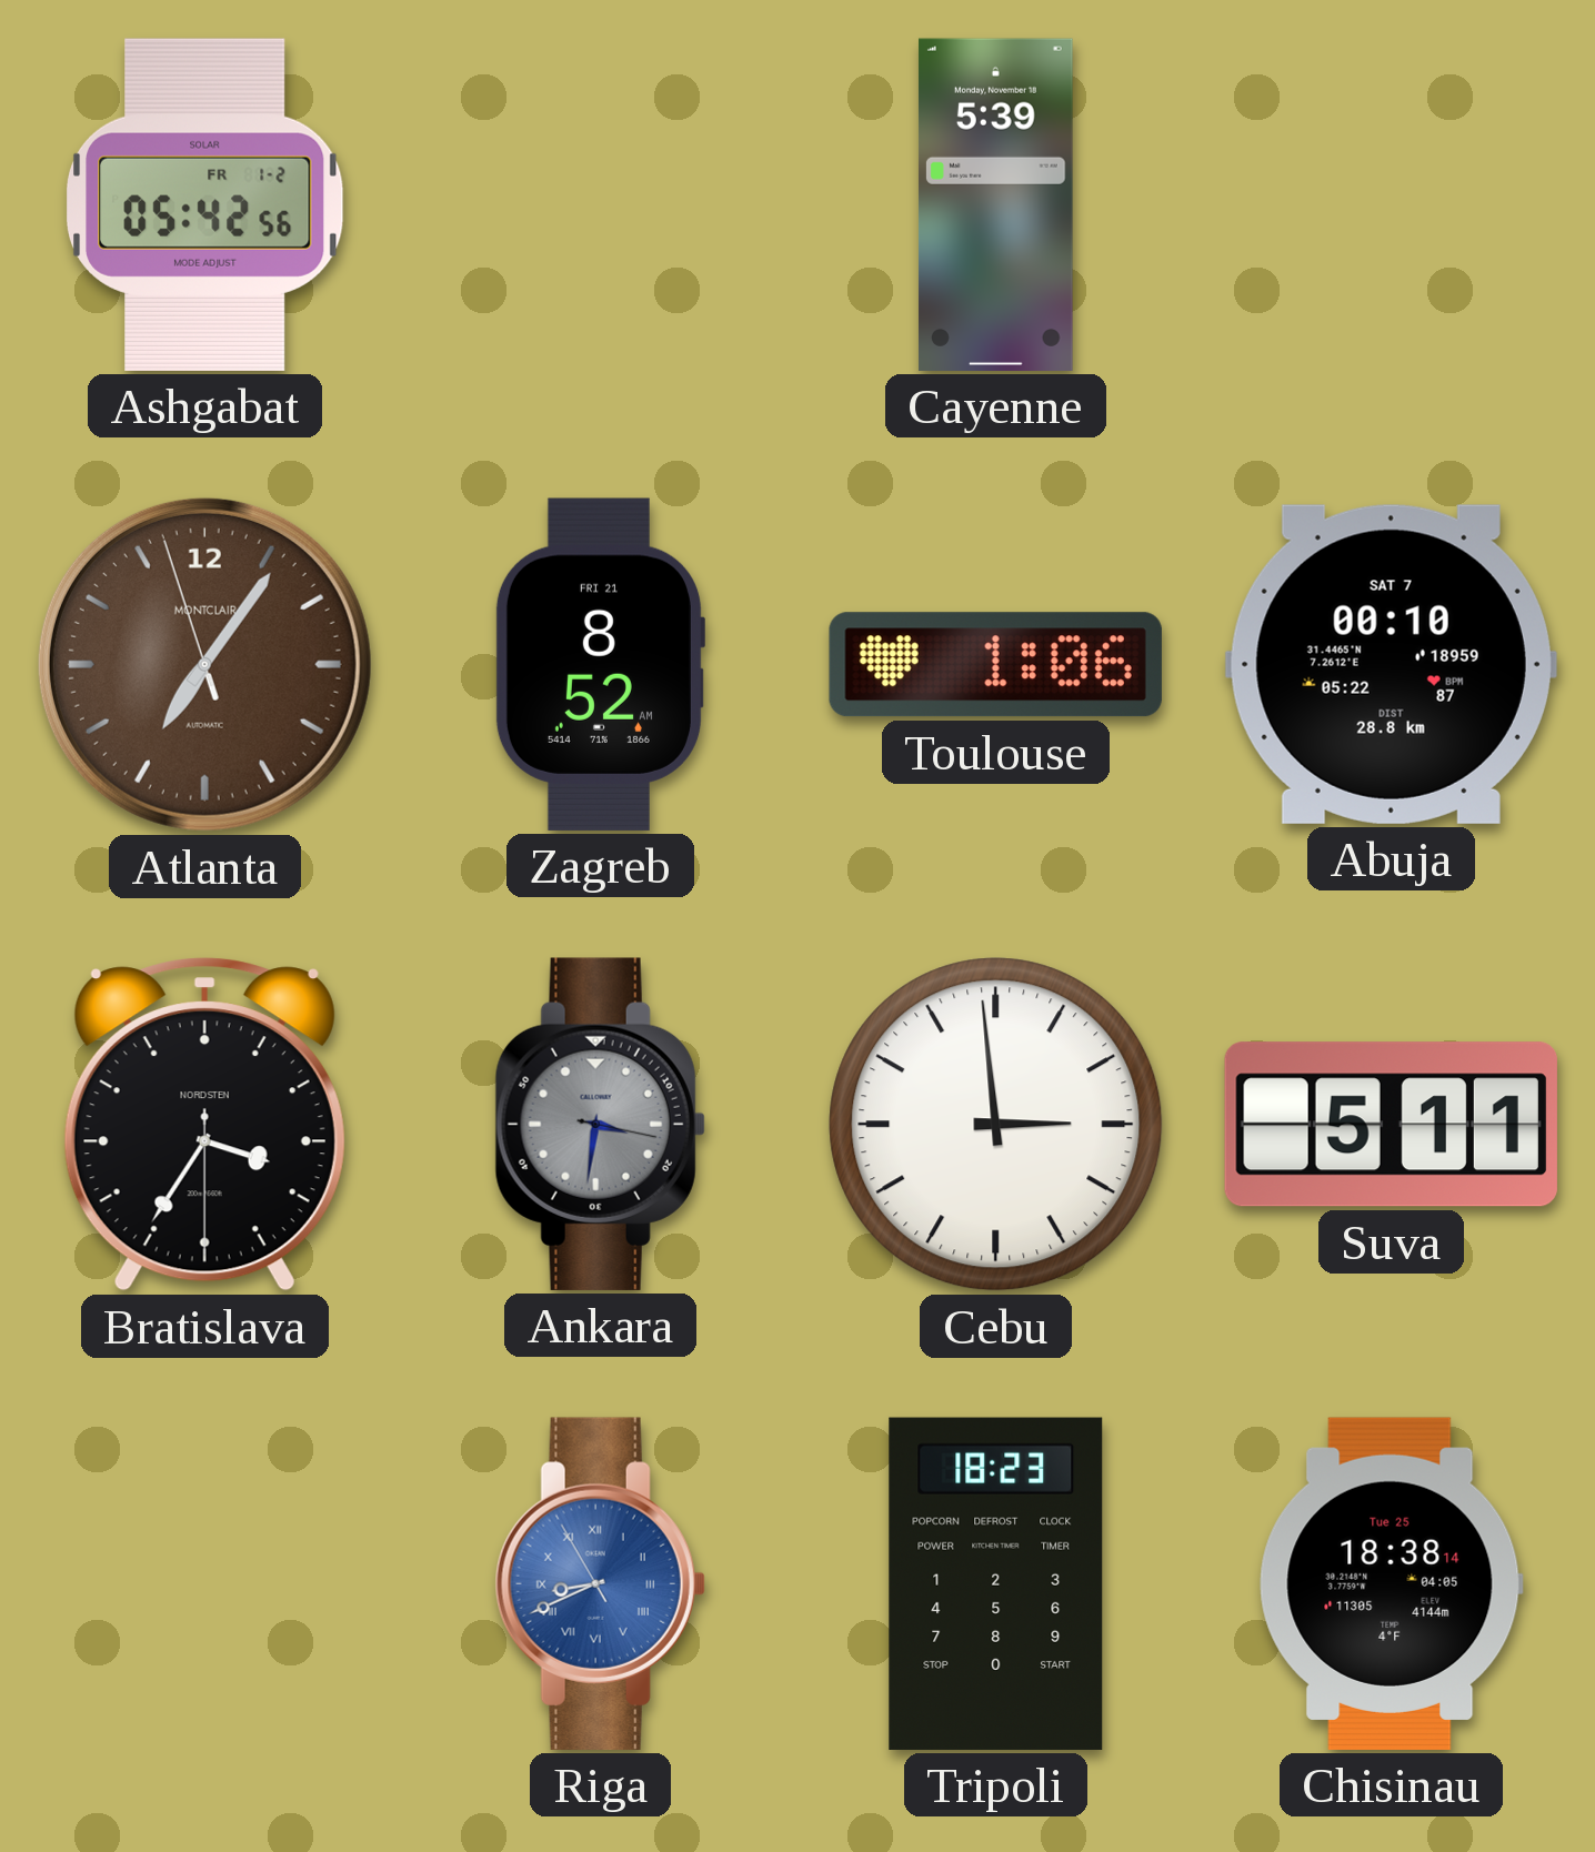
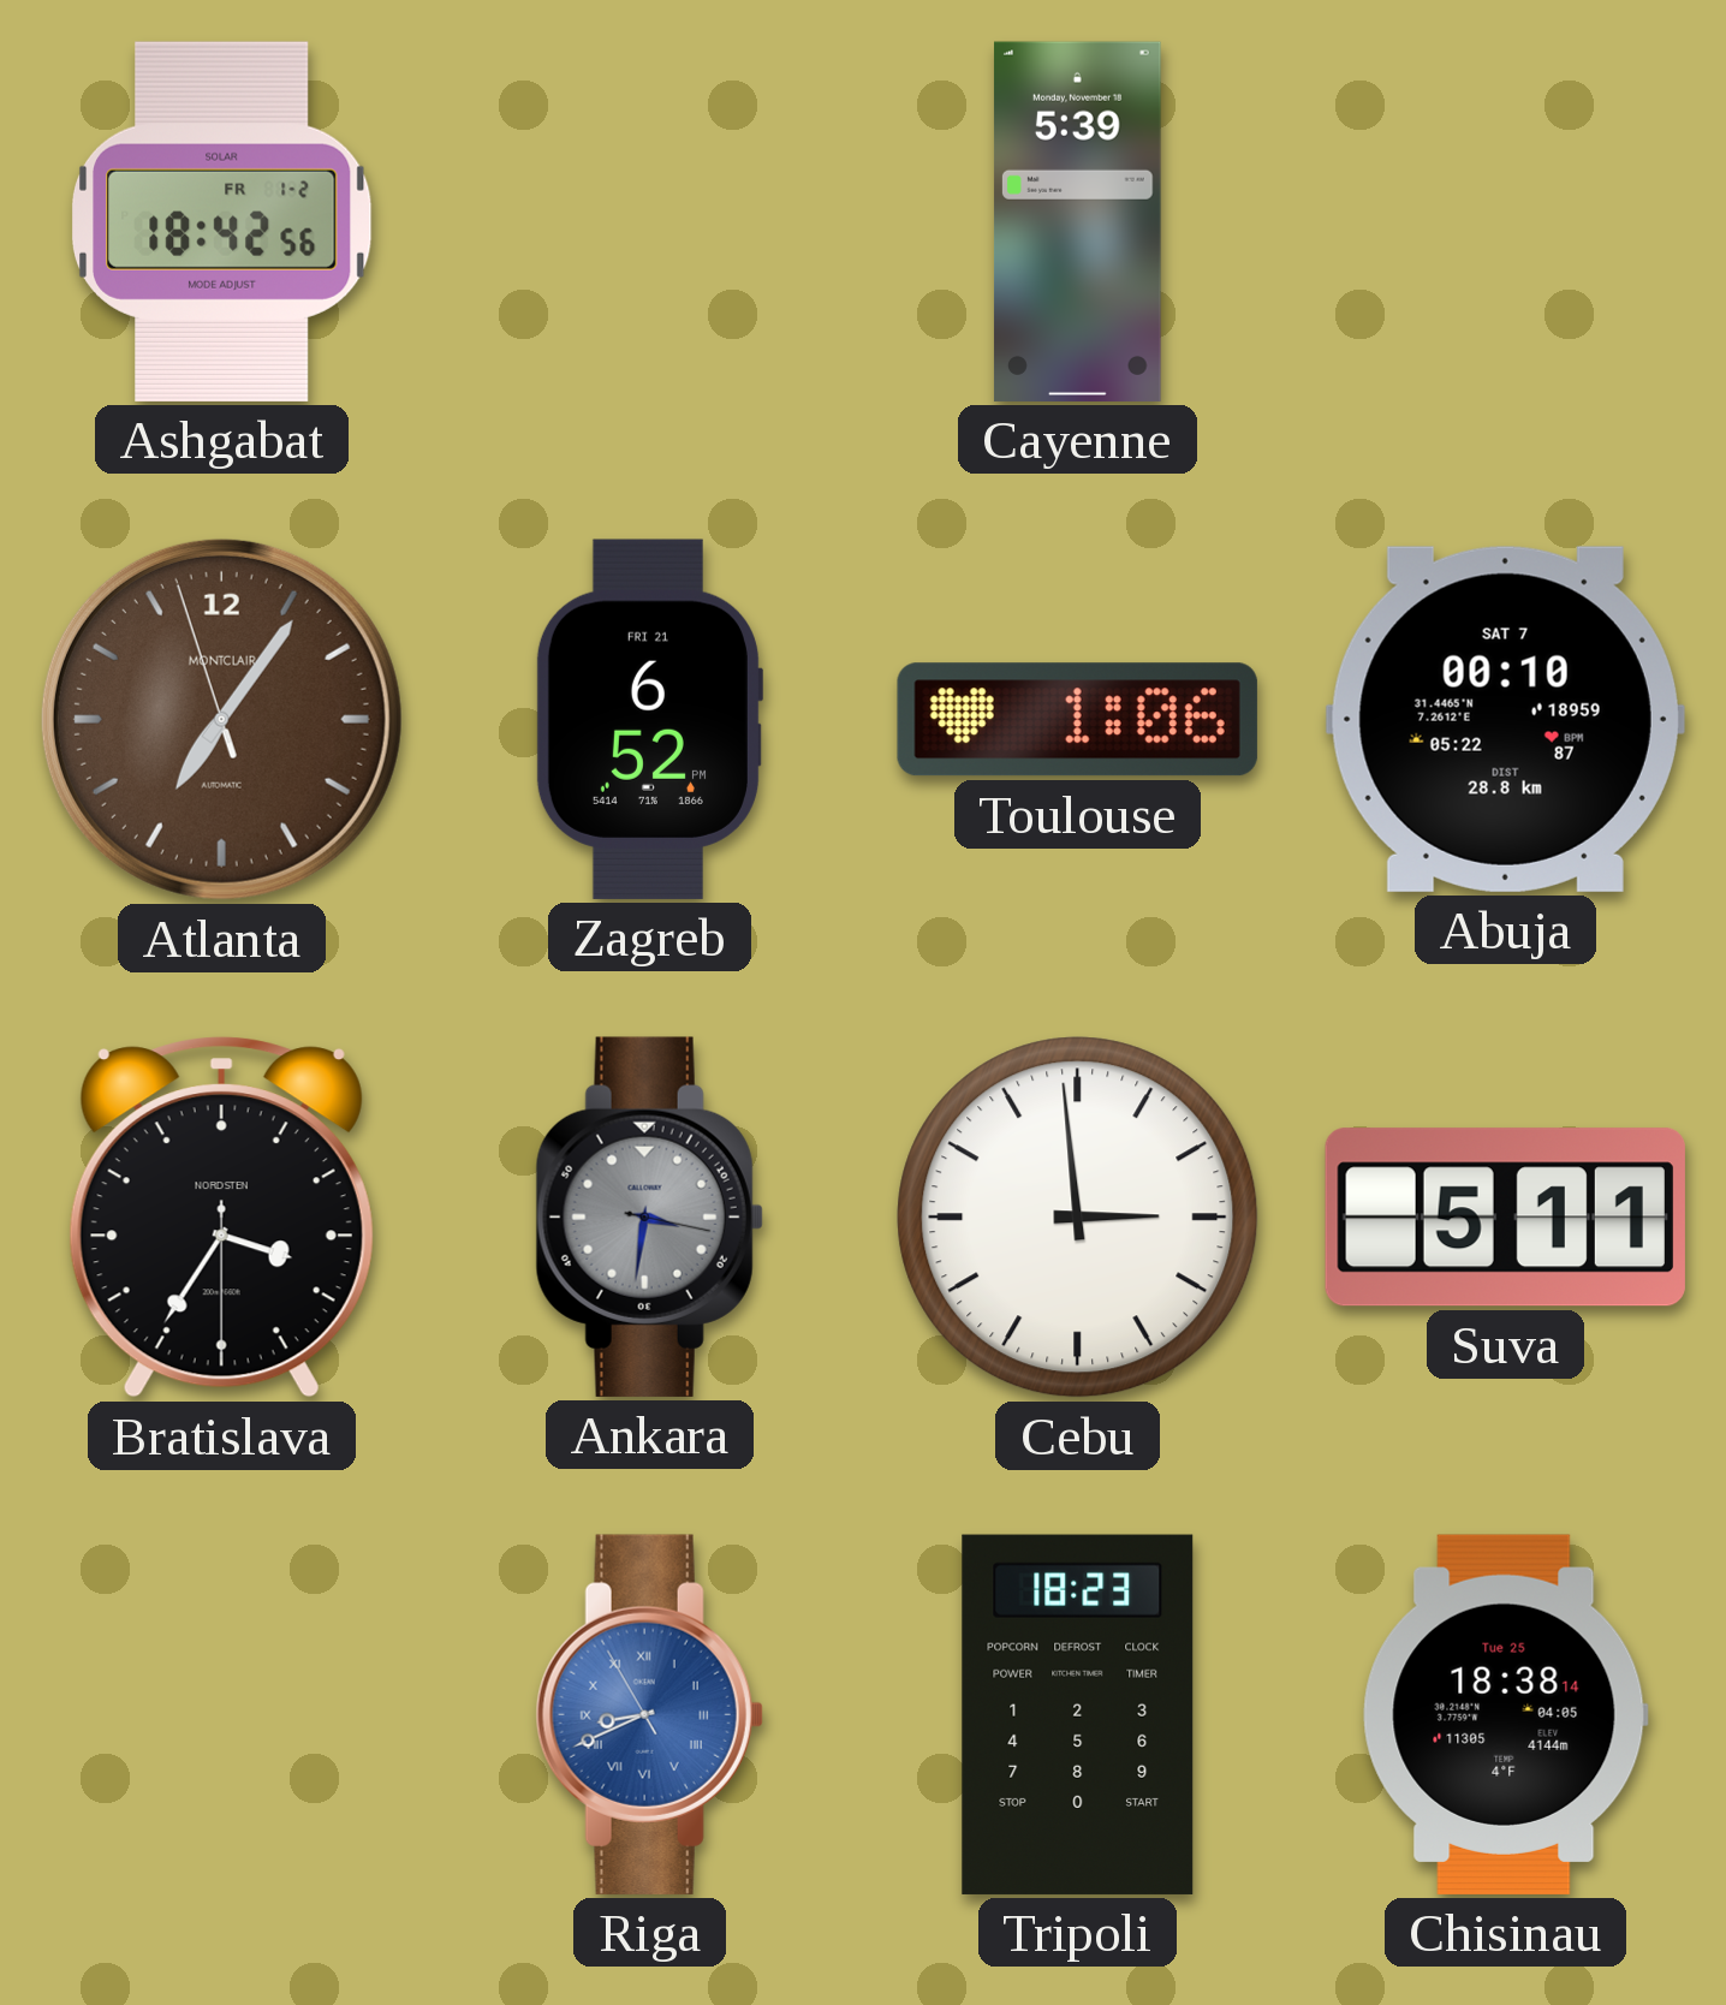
Ashgabat: 05:42 -> 18:42 (222, 221)
Zagreb: 8:52 -> 6:52 (649, 719)
